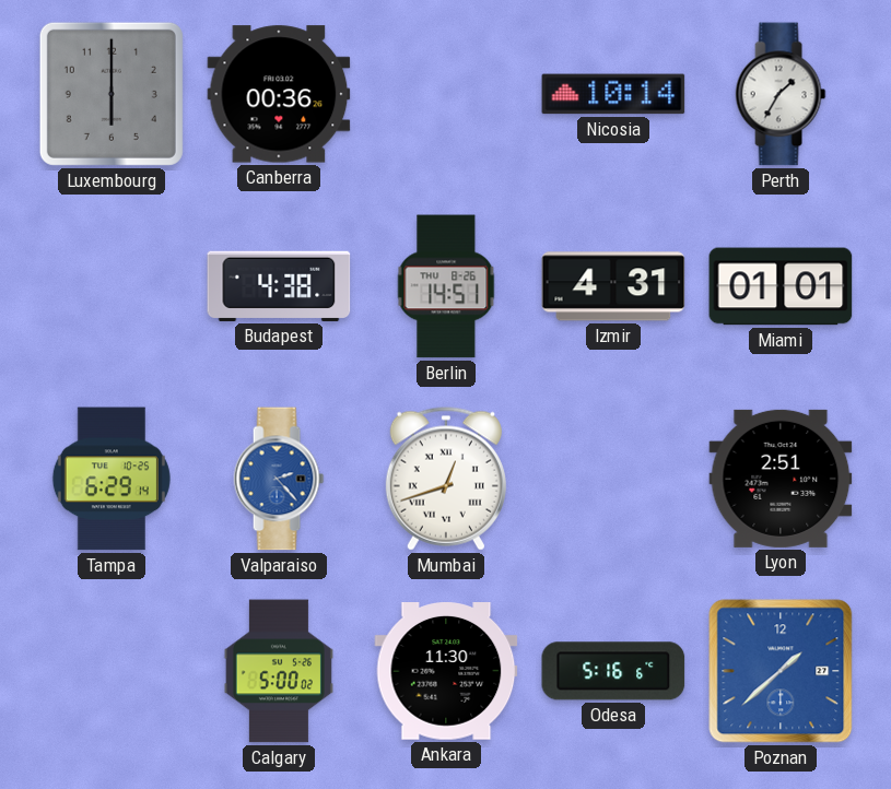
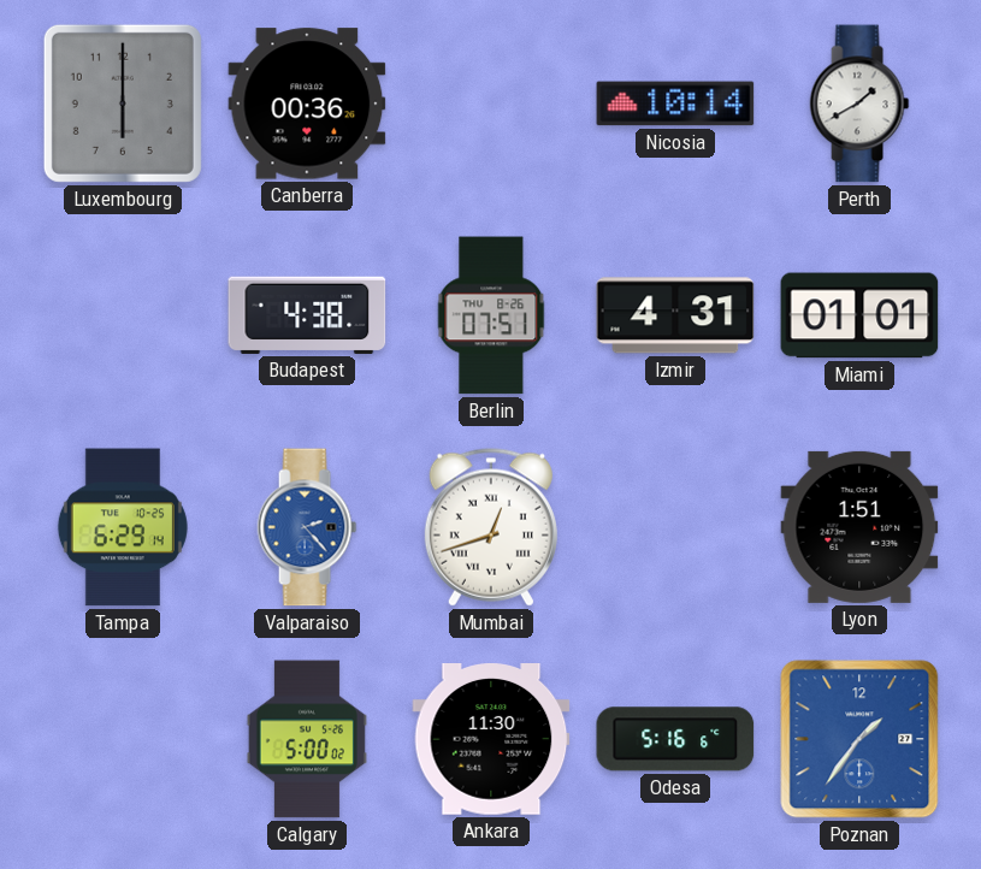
Perth: 1:35 -> 1:40 (859, 104)
Berlin: 14:51 -> 07:51 (491, 315)
Lyon: 2:51 -> 1:51 (859, 527)
Poznan: 1:38 -> 1:36 (859, 739)
